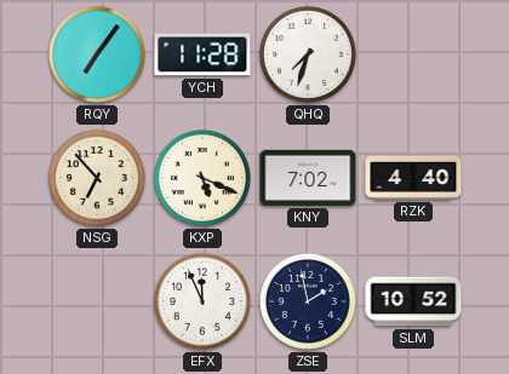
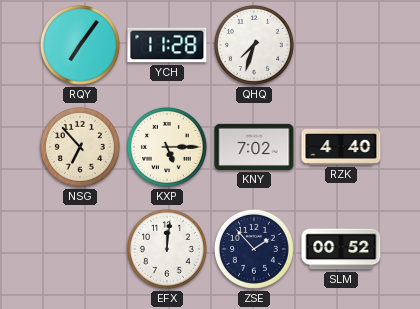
KXP: 5:19 -> 5:15 (167, 147)
EFX: 11:56 -> 12:01 (167, 249)
ZSE: 1:58 -> 1:53 (254, 249)
SLM: 10:52 -> 00:52 (341, 249)
